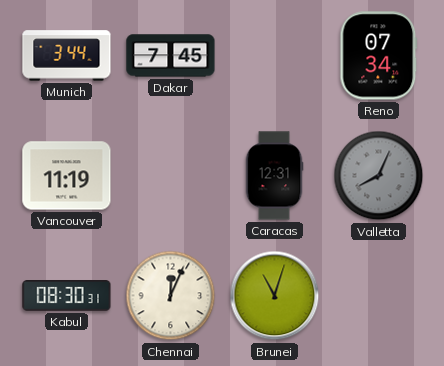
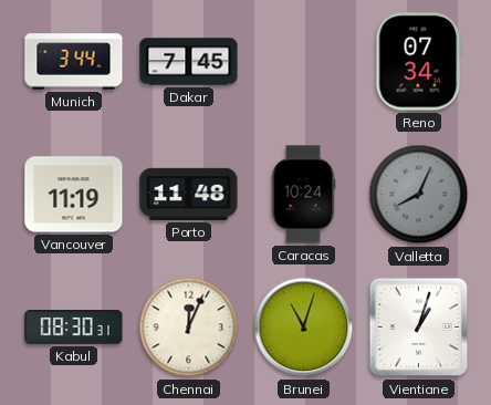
Porto: none -> 11:48 (189, 194)
Caracas: 12:31 -> 10:24 (303, 195)
Vientiane: none -> 1:03 (419, 328)
